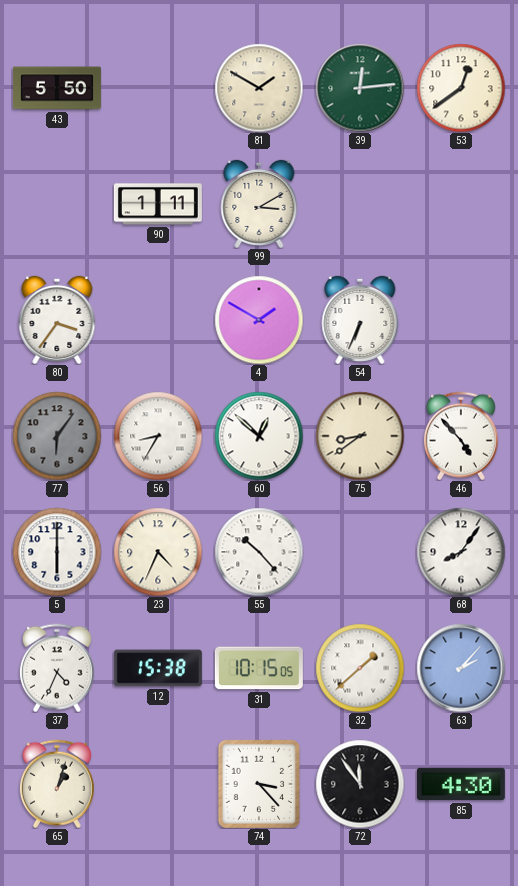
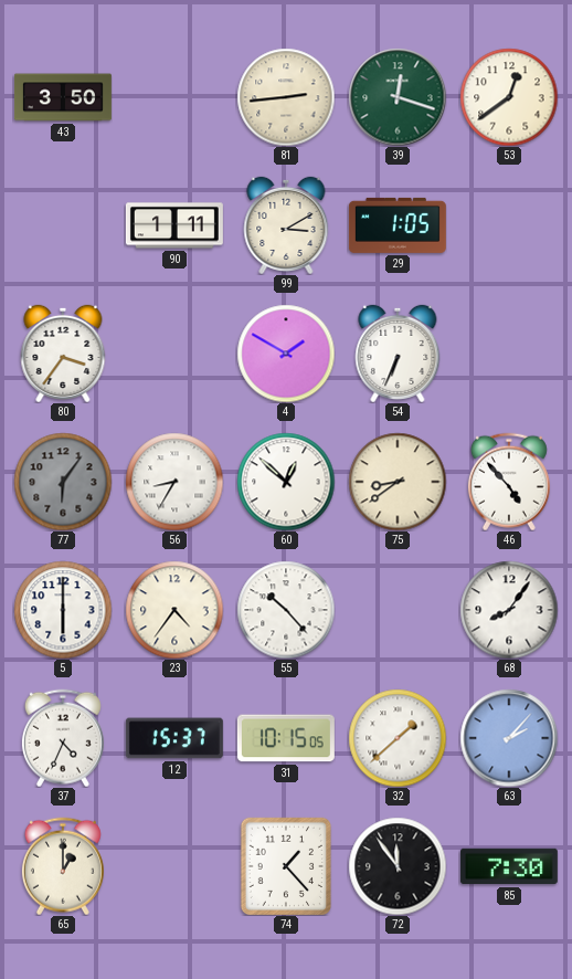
43: 5:50 -> 3:50 (63, 97)
81: 1:50 -> 2:44 (286, 97)
39: 12:14 -> 12:18 (398, 97)
29: none -> 1:05 (398, 225)
23: 4:34 -> 4:36 (174, 610)
12: 15:38 -> 15:37 (174, 738)
65: 1:03 -> 1:00 (63, 866)
74: 3:23 -> 1:23 (286, 866)
85: 4:30 -> 7:30 (509, 866)
